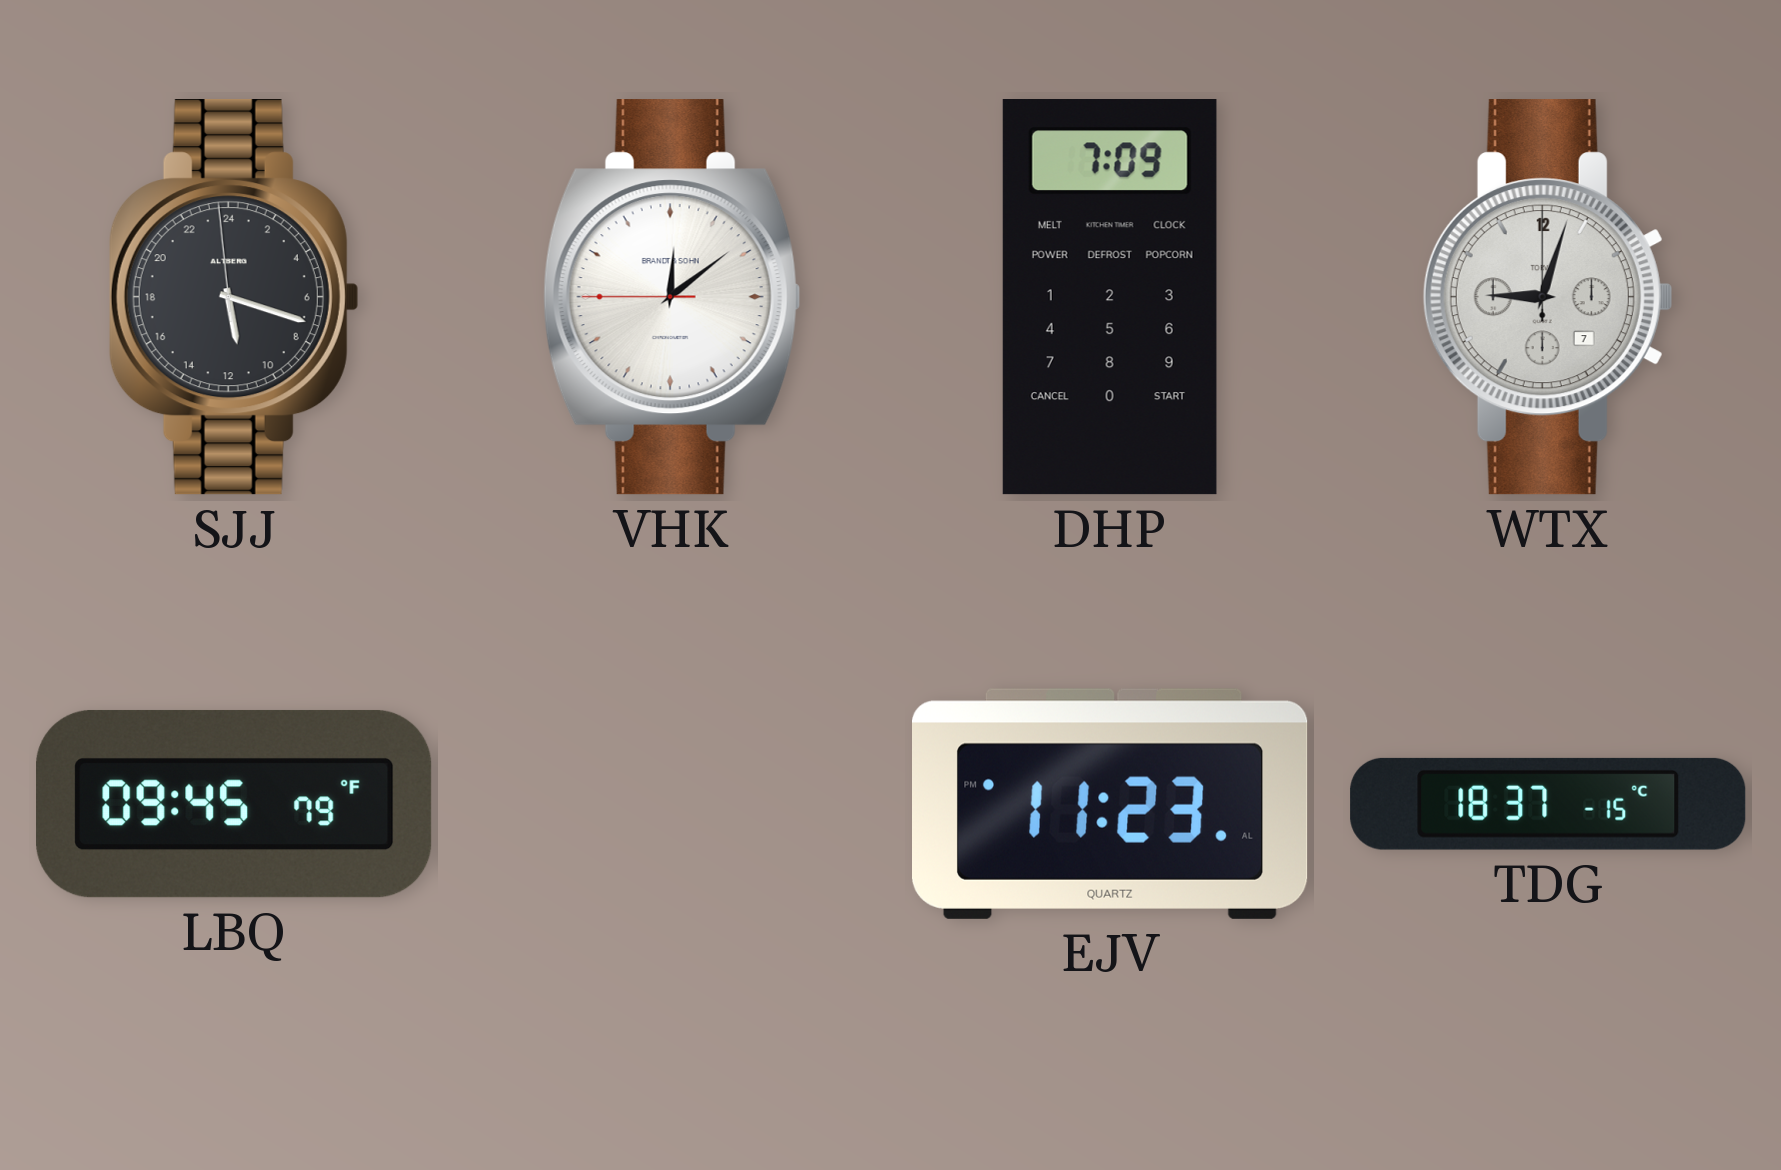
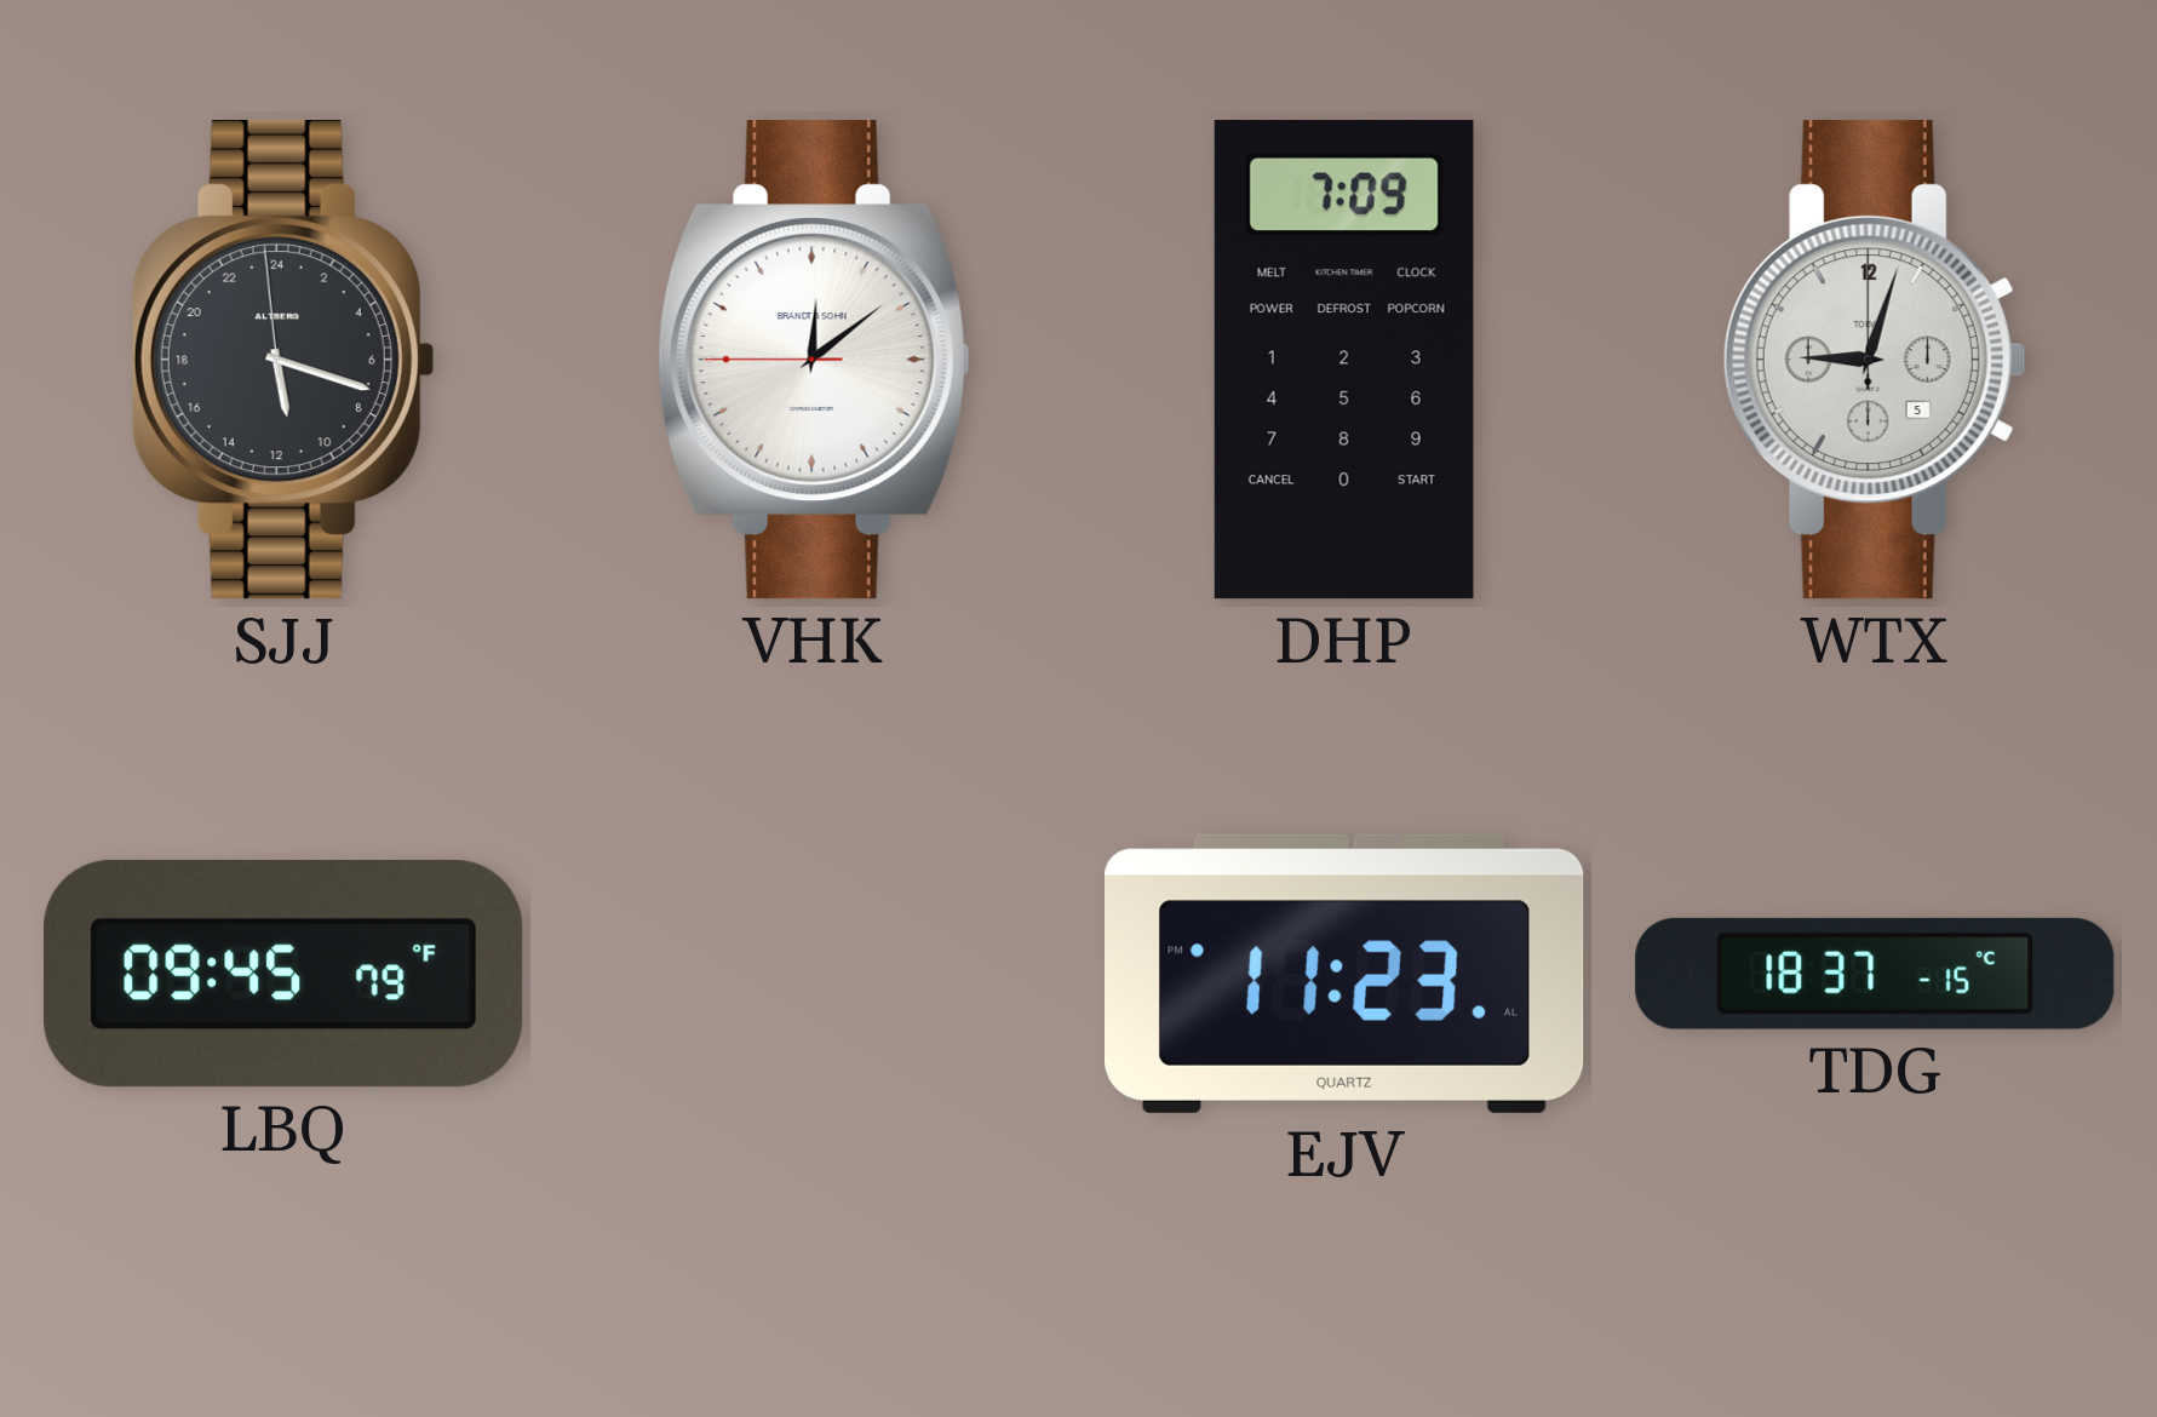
WTX date: 7 -> 5 (1875, 360)
